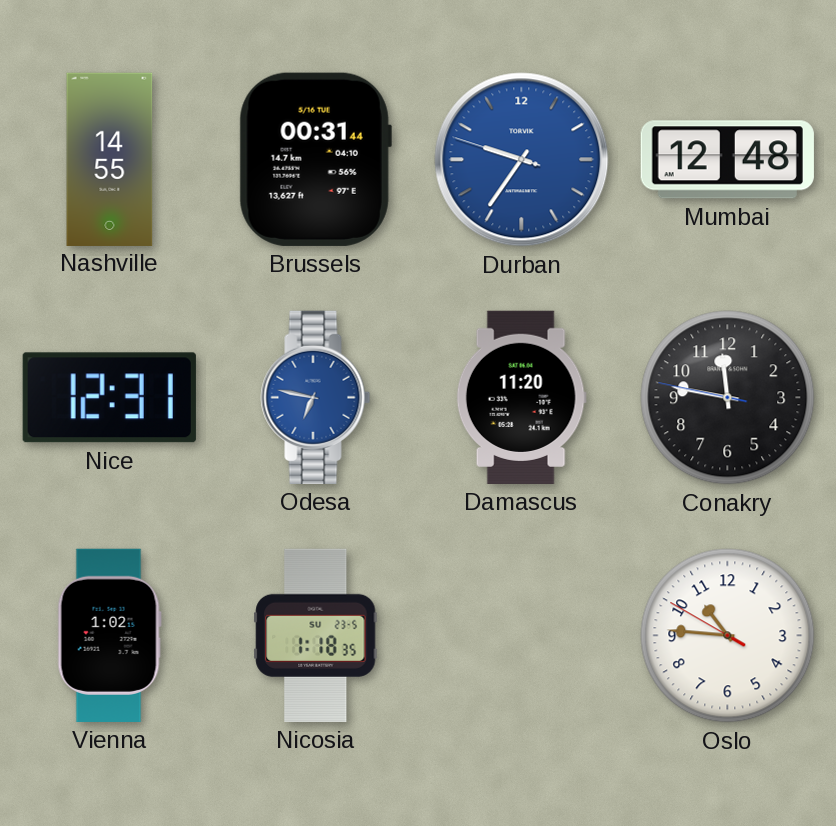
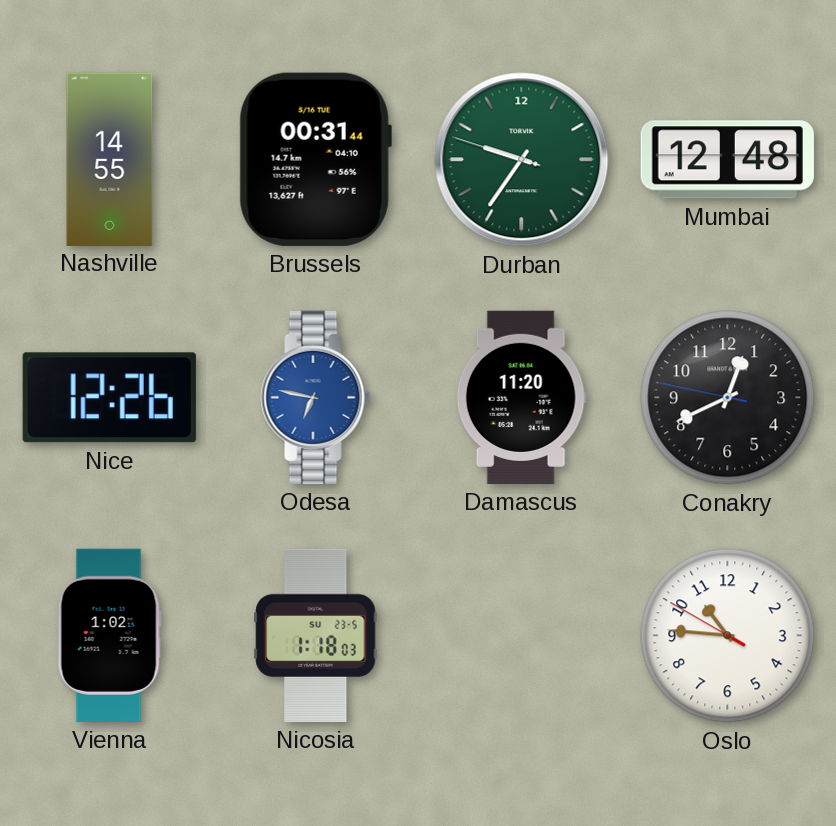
Durban dial: blue -> green (522, 160)
Nice: 12:31 -> 12:26 (109, 398)
Conakry: 11:46 -> 12:40 (728, 398)
Nicosia: 1:18:35 -> 1:18:03 (316, 635)
